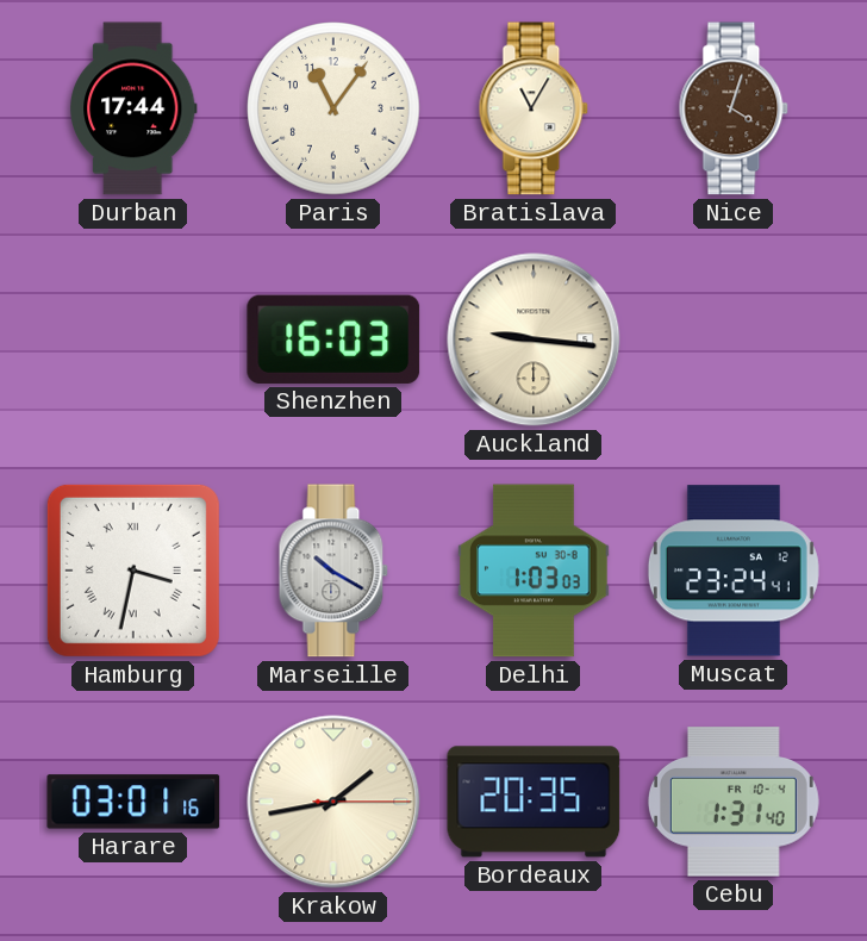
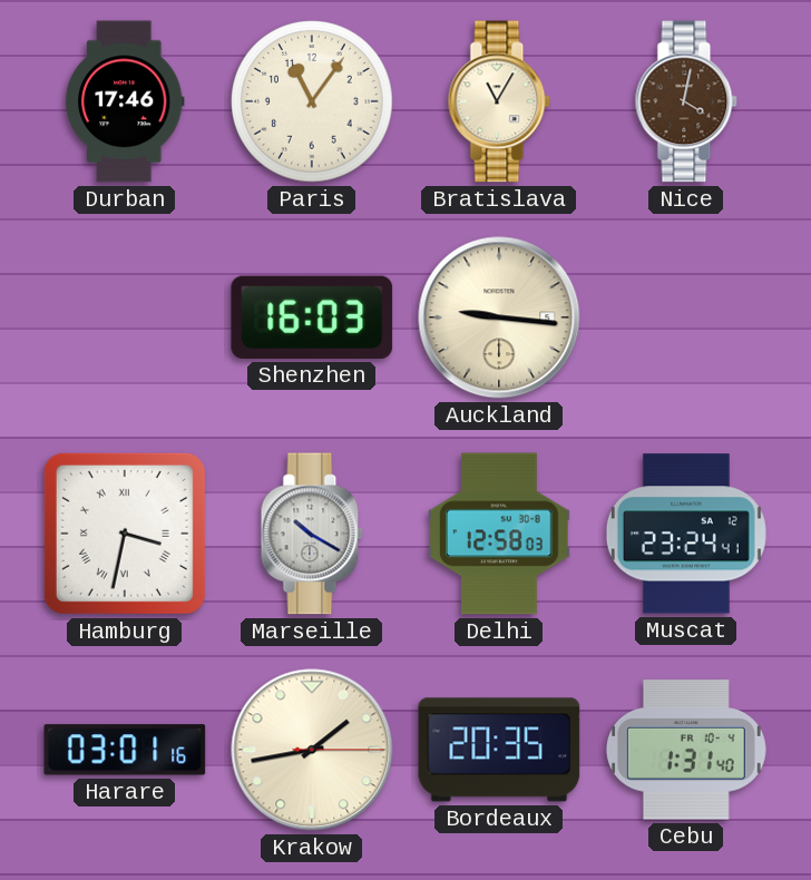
Durban: 17:44 -> 17:46 (126, 101)
Nice: 4:03 -> 4:02 (686, 101)
Delhi: 1:03 -> 12:58 (499, 534)
